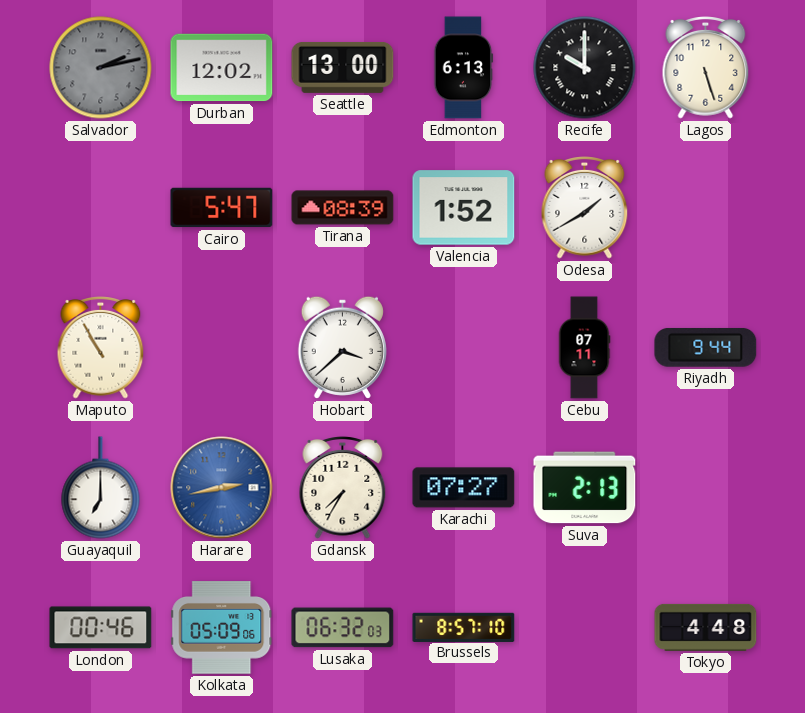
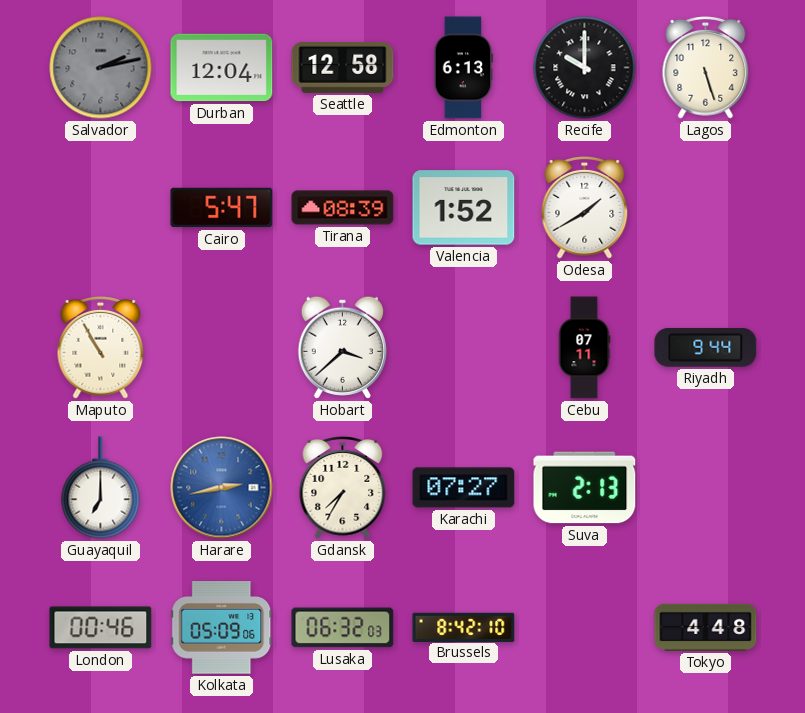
Durban: 12:02 -> 12:04 (222, 68)
Seattle: 13:00 -> 12:58 (343, 67)
Brussels: 8:57 -> 8:42 (464, 627)
